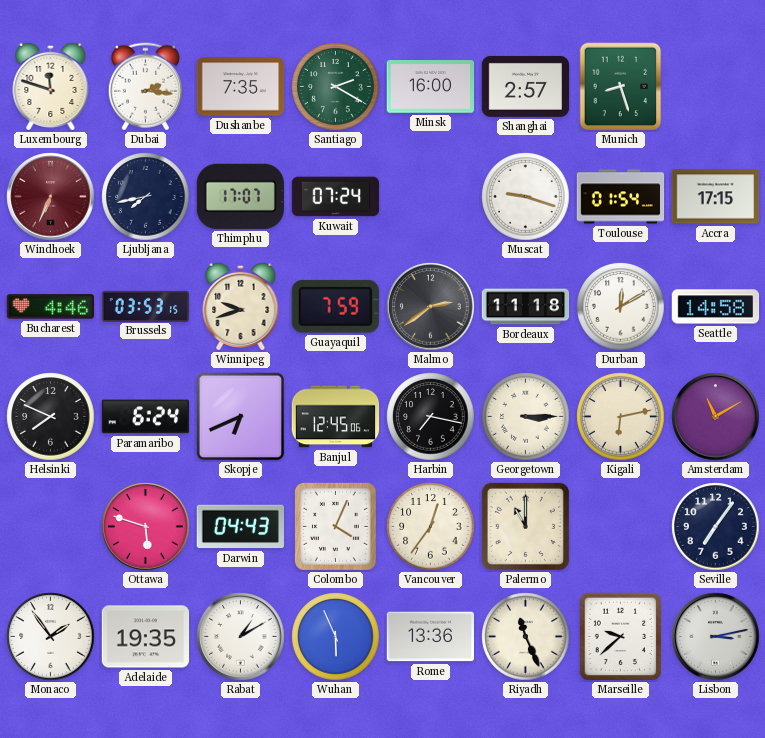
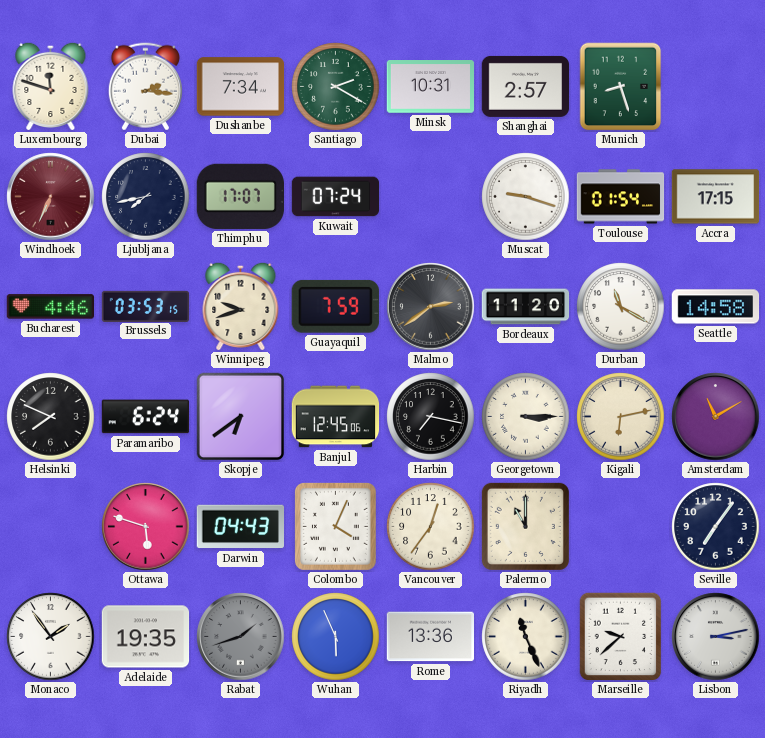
Dushanbe: 7:35 -> 7:34 (241, 87)
Minsk: 16:00 -> 10:31 (431, 87)
Bordeaux: 11:18 -> 11:20 (526, 307)
Durban: 12:10 -> 11:20 (621, 307)
Skopje: 6:41 -> 6:39 (241, 417)
Rabat: 1:10 -> 1:42 (241, 637)
Rabat dial: white -> grey (241, 637)
